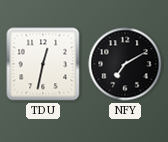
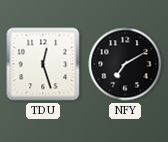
TDU: 12:32 -> 12:27 (43, 64)
